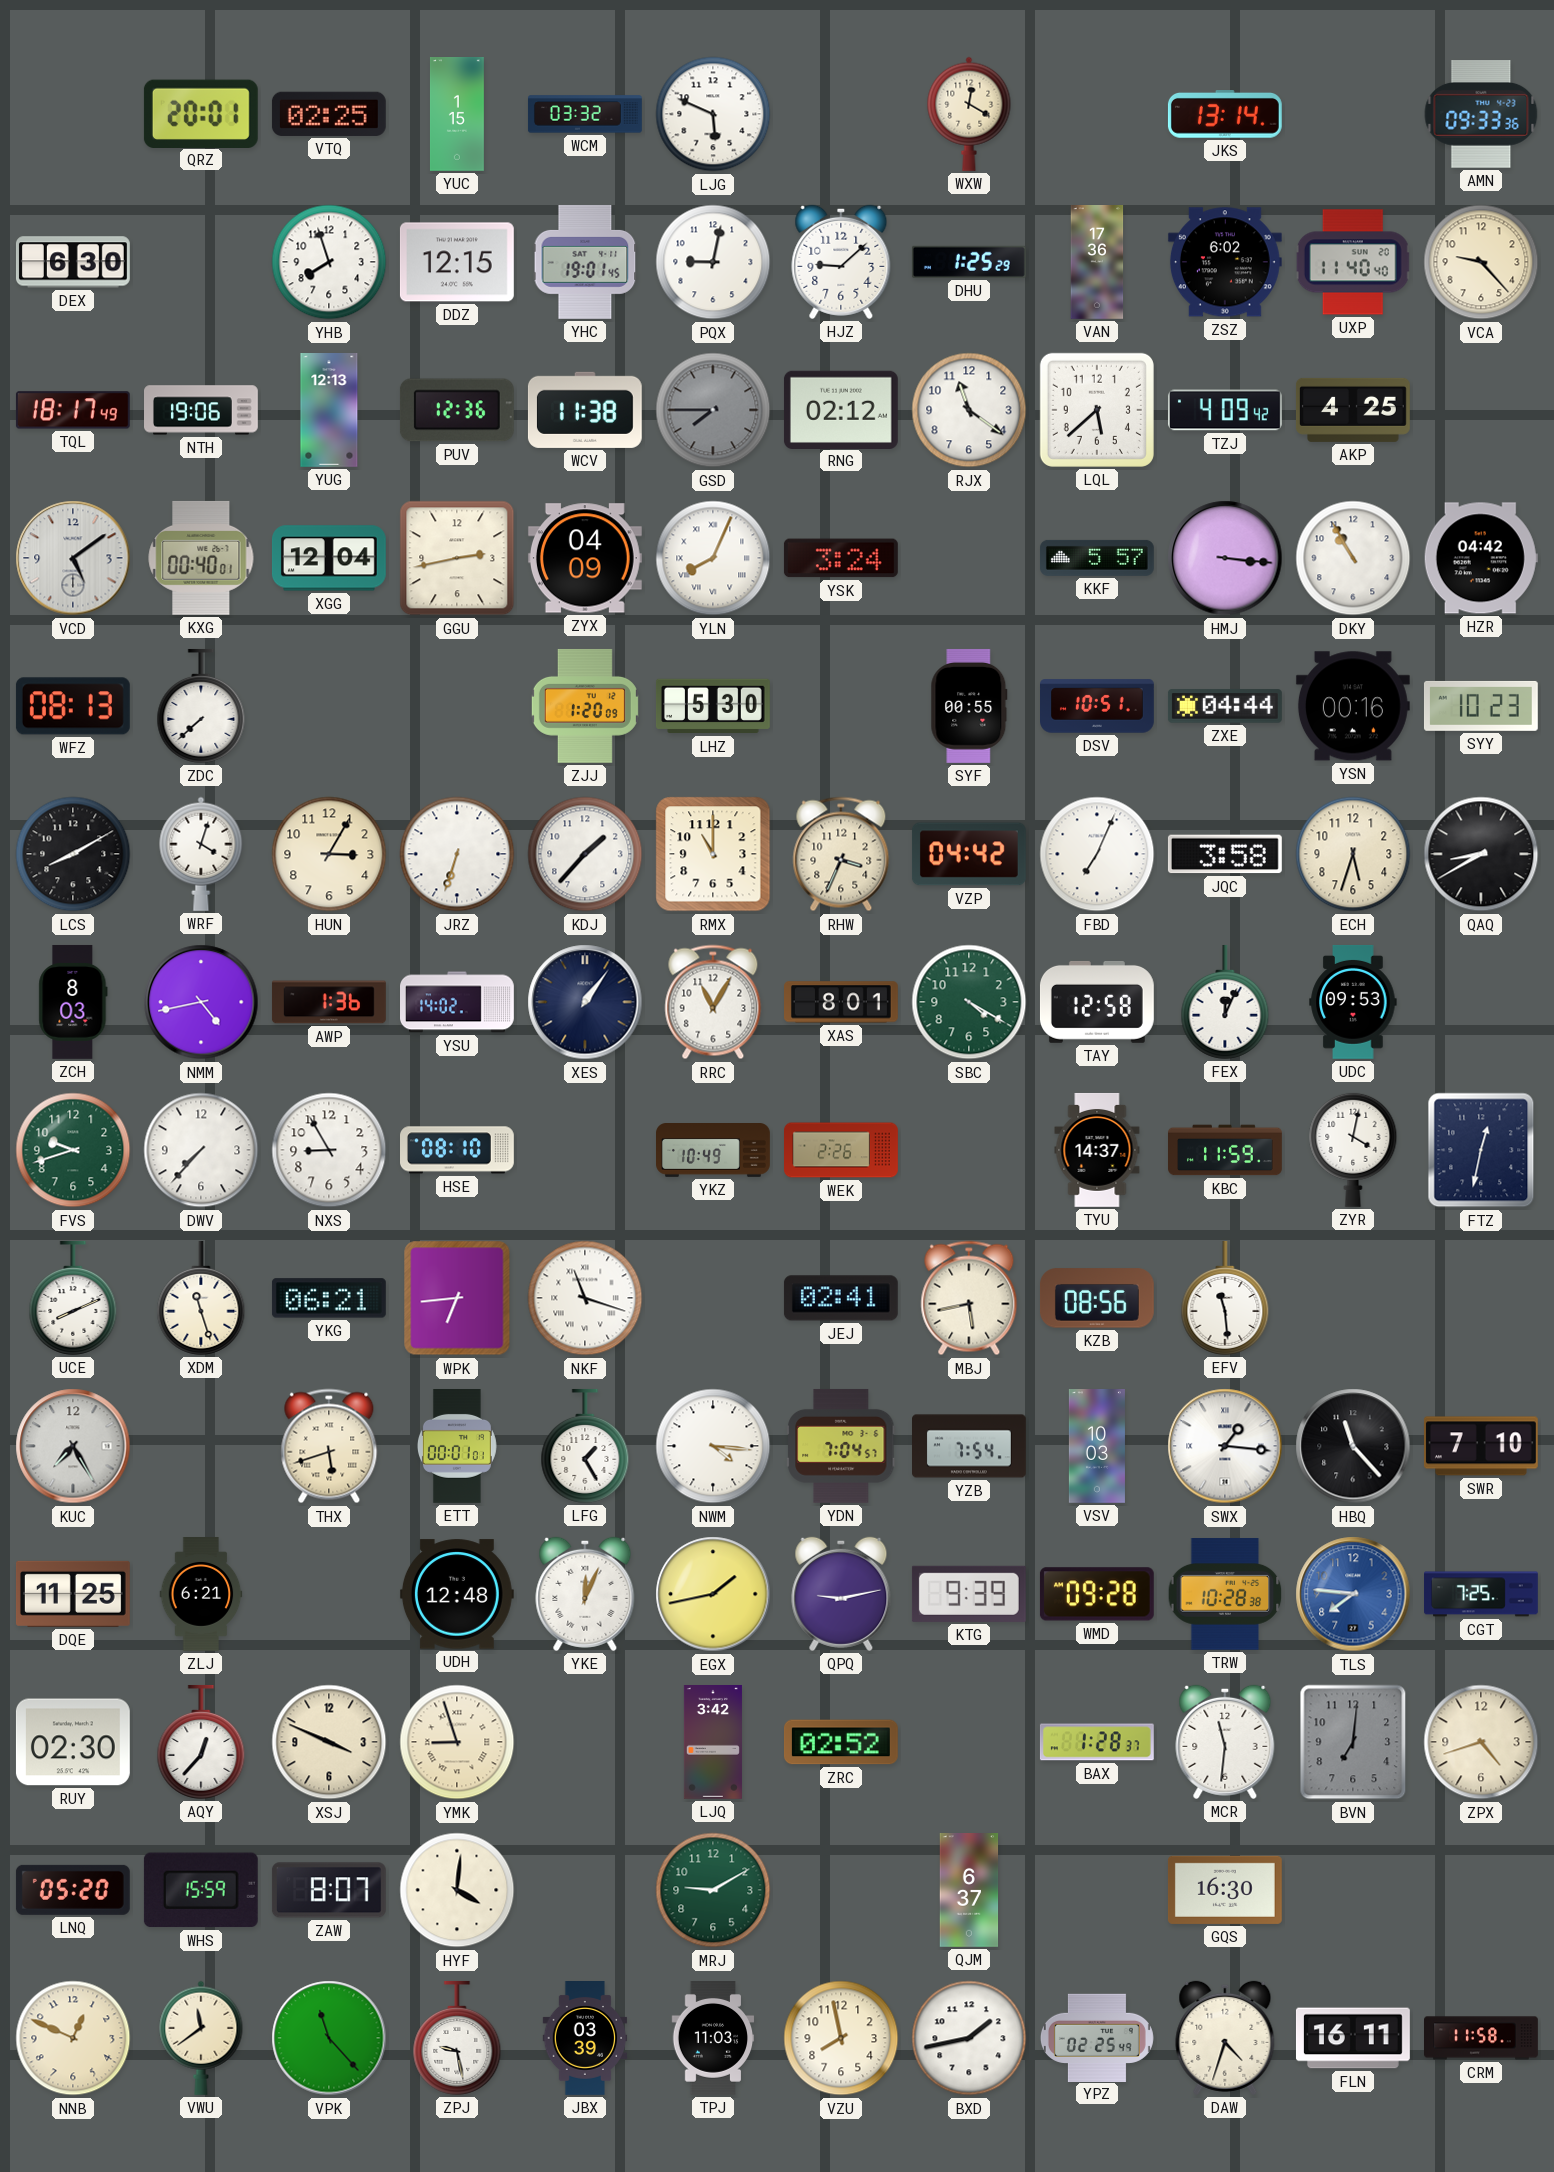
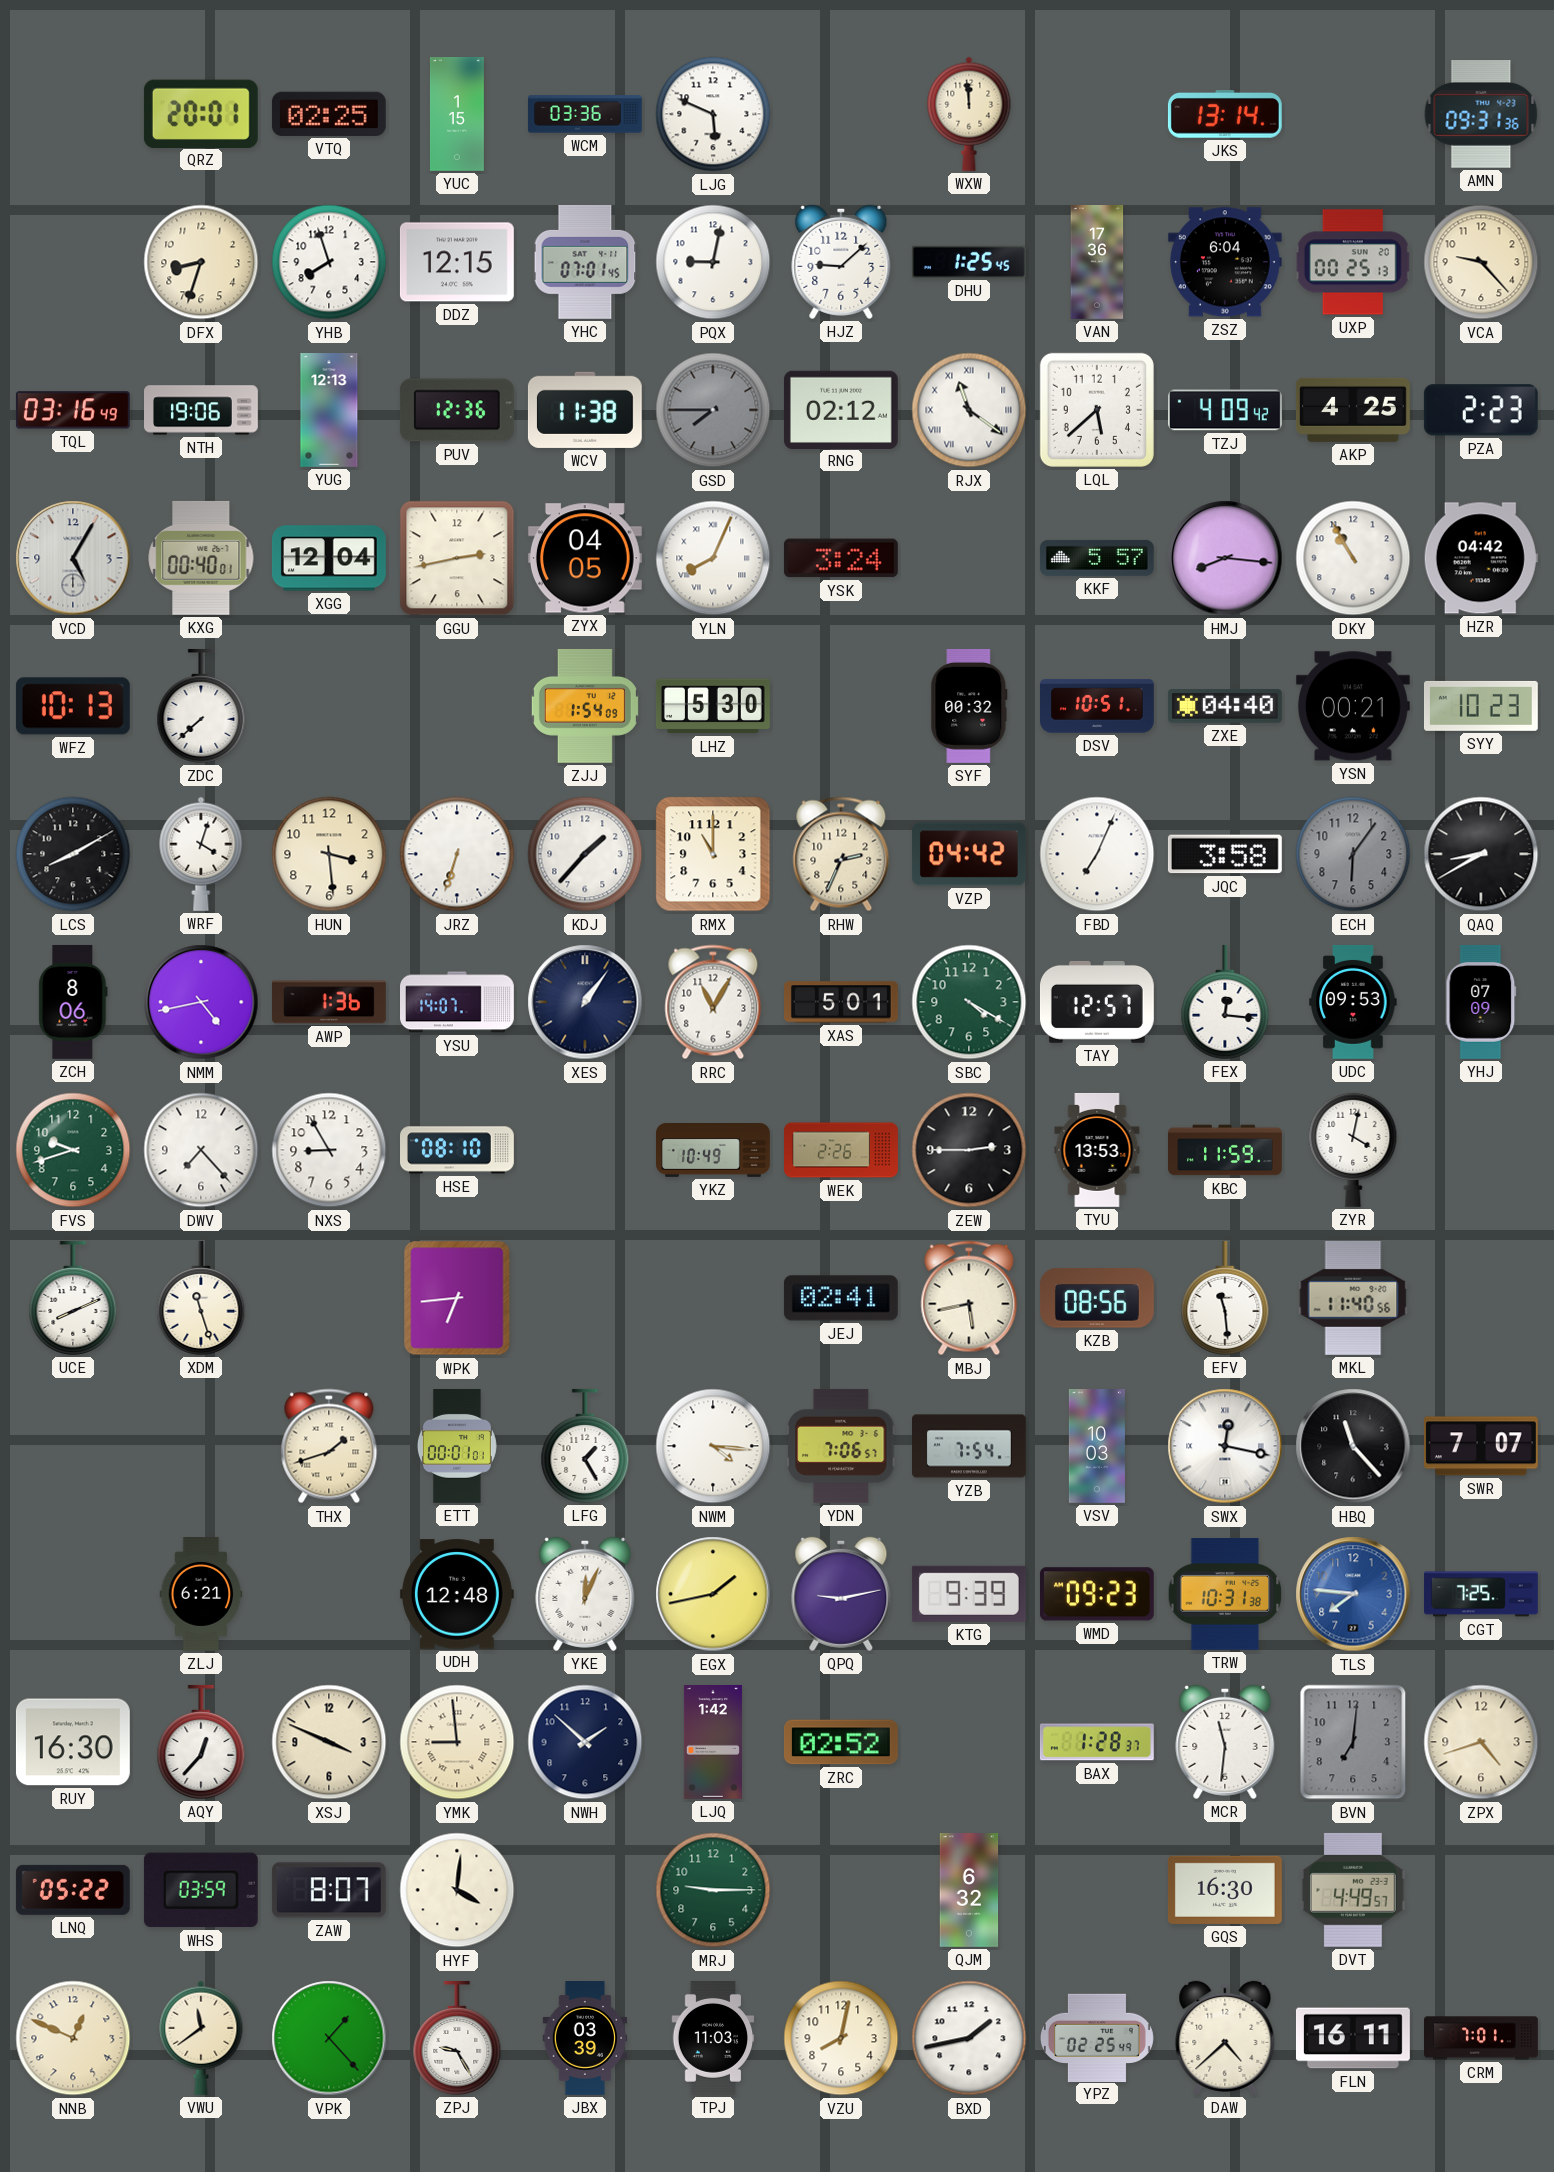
WCM: 03:32 -> 03:36 (585, 114)
WXW: 12:20 -> 11:59 (969, 114)
AMN: 09:33 -> 09:31 (1481, 115)
DEX: 6:30 -> none (73, 262)
DFX: none -> 8:33 (201, 262)
YHC: 19:01 -> 07:01 (585, 262)
DHU: 1:25:29 -> 1:25:45 (969, 262)
ZSZ: 6:02 -> 6:04 (1225, 262)
UXP: 11:40 -> 00:25 (1353, 262)
TQL: 18:17 -> 03:16 (73, 410)
RJX numerals: Arabic -> Roman (969, 410)
PZA: none -> 2:23 (1481, 410)
VCD: 5:09 -> 5:05 (73, 558)
ZYX: 04:09 -> 04:05 (585, 558)
HMJ: 3:16 -> 8:16 (1225, 558)
WFZ: 08:13 -> 10:13 (73, 706)
ZJJ: 1:20 -> 1:54 (585, 706)
SYF: 00:55 -> 00:32 (969, 706)
ZXE: 04:44 -> 04:40 (1225, 706)
YSN: 00:16 -> 00:21 (1353, 706)
HUN: 3:05 -> 3:29 (329, 854)
RHW: 3:34 -> 2:34 (841, 854)
ECH: 5:33 -> 6:06 (1353, 854)
ECH dial: cream -> grey (1353, 854)
ZCH: 8:03 -> 8:06 (73, 1002)
YSU: 14:02 -> 14:07 (458, 1002)
XAS: 8:01 -> 5:01 (842, 1002)
TAY: 12:58 -> 12:57 (1097, 1002)
FEX: 12:04 -> 12:16 (1225, 1002)
YHJ: none -> 07:09 (1481, 1002)
DWV: 7:37 -> 7:23 (201, 1150)
ZEW: none -> 2:45 (969, 1150)
TYU: 14:37 -> 13:53 (1097, 1150)
FTZ: 12:32 -> none (1481, 1150)
YKG: 06:21 -> none (329, 1298)
NKF: 11:18 -> none (585, 1298)
MKL: none -> 11:40 (1353, 1298)
KUC: 7:25 -> none (73, 1446)
THX: 5:42 -> 1:42 (329, 1446)
YDN: 7:04 -> 7:06 (841, 1446)
SWX: 1:16 -> 12:17 (1225, 1446)
SWR: 7:10 -> 7:07 (1481, 1446)
DQE: 11:25 -> none (73, 1594)
WMD: 09:28 -> 09:23 (1097, 1594)
TRW: 10:28 -> 10:31 (1225, 1595)
RUY: 02:30 -> 16:30 (73, 1742)
YMK: 8:57 -> 8:59 (457, 1742)
NWH: none -> 1:52 (585, 1742)
LJQ: 3:42 -> 1:42 (713, 1743)
LNQ: 05:20 -> 05:22 (73, 1890)
WHS: 15:59 -> 03:59 (201, 1890)
MRJ: 9:10 -> 9:15 (713, 1890)
QJM: 6:37 -> 6:32 (969, 1891)
DVT: none -> 4:49 (1353, 1890)
VPK: 11:23 -> 1:23 (329, 2038)
ZPJ: 9:28 -> 9:25 (457, 2038)
VZU: 7:58 -> 8:02 (841, 2038)
DAW: 4:33 -> 4:38 (1225, 2038)
CRM: 11:58 -> 7:01 (1481, 2038)
